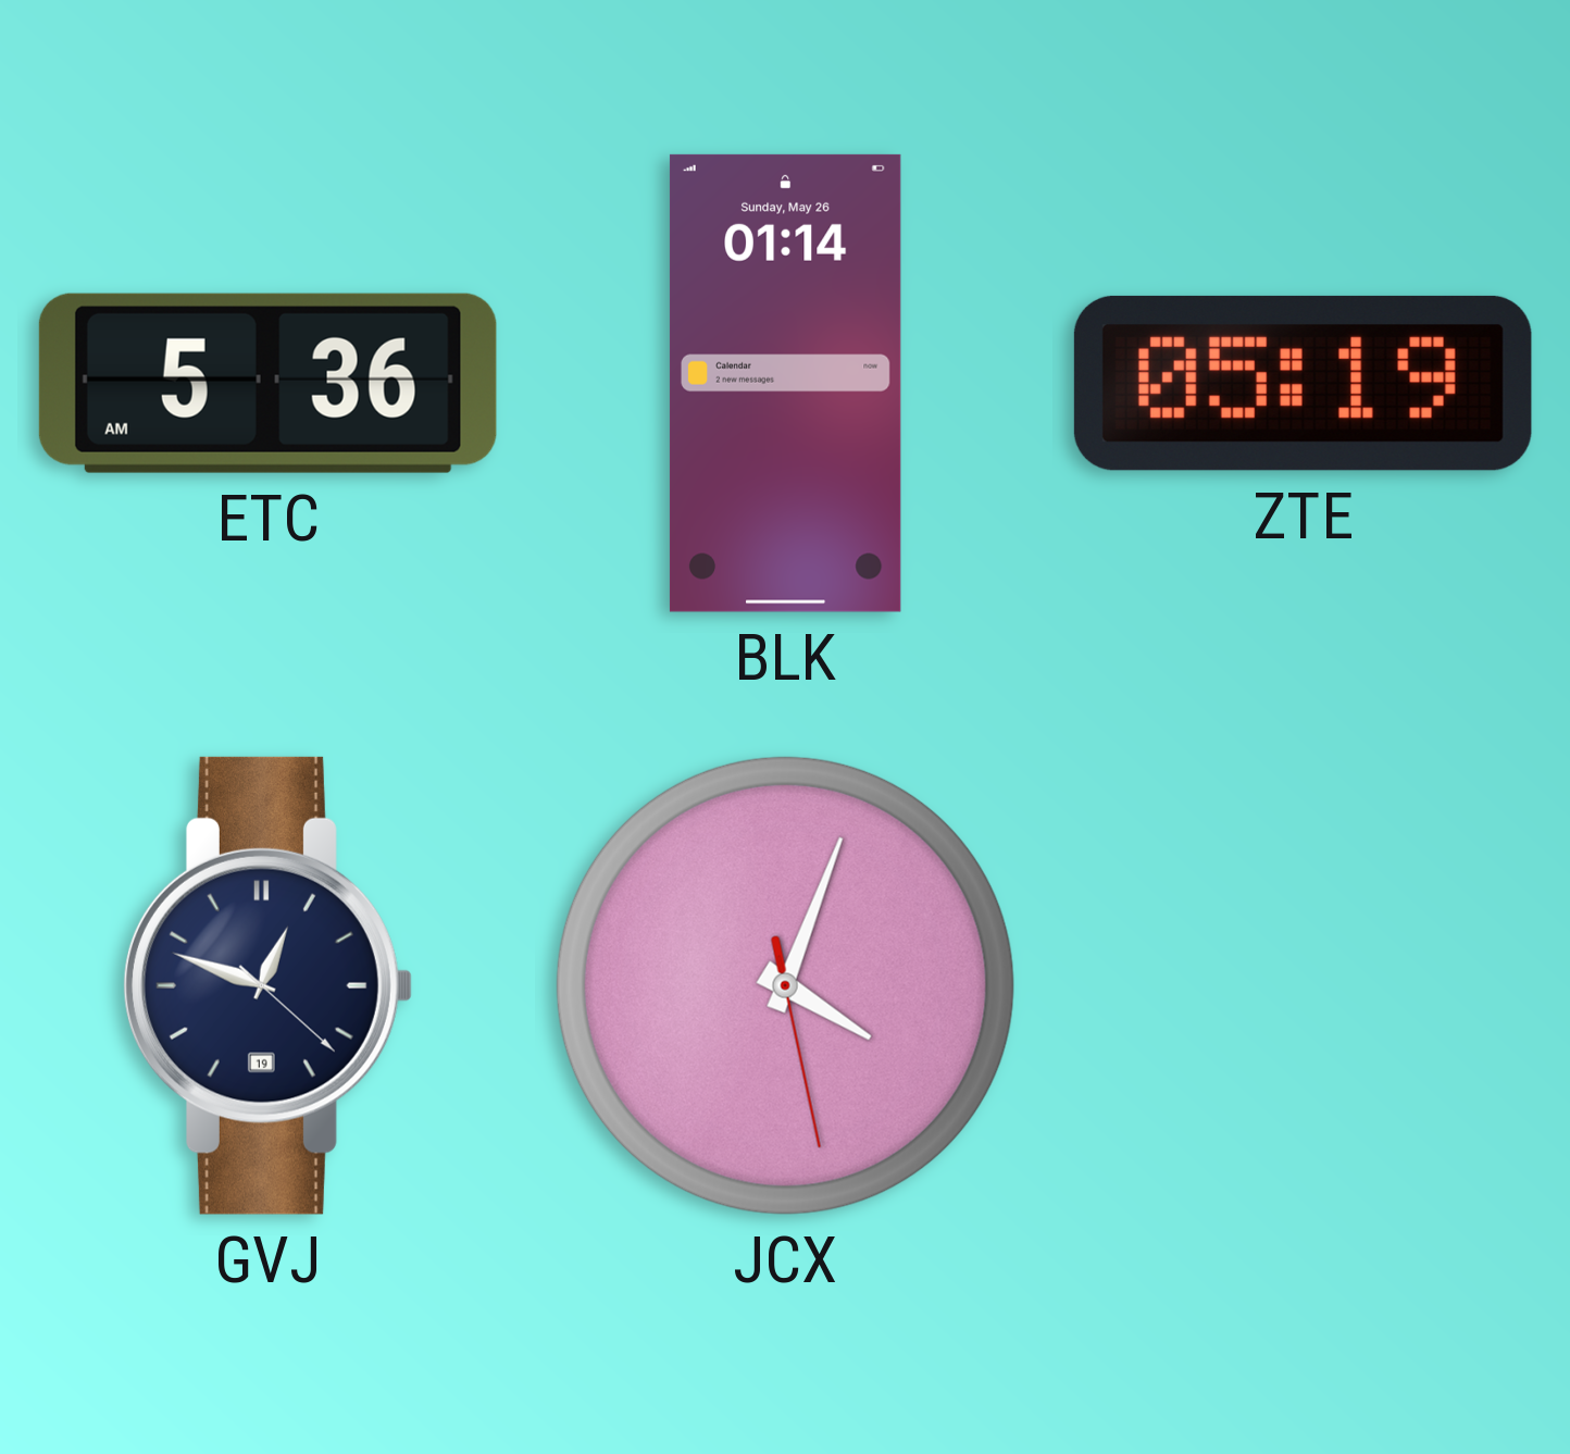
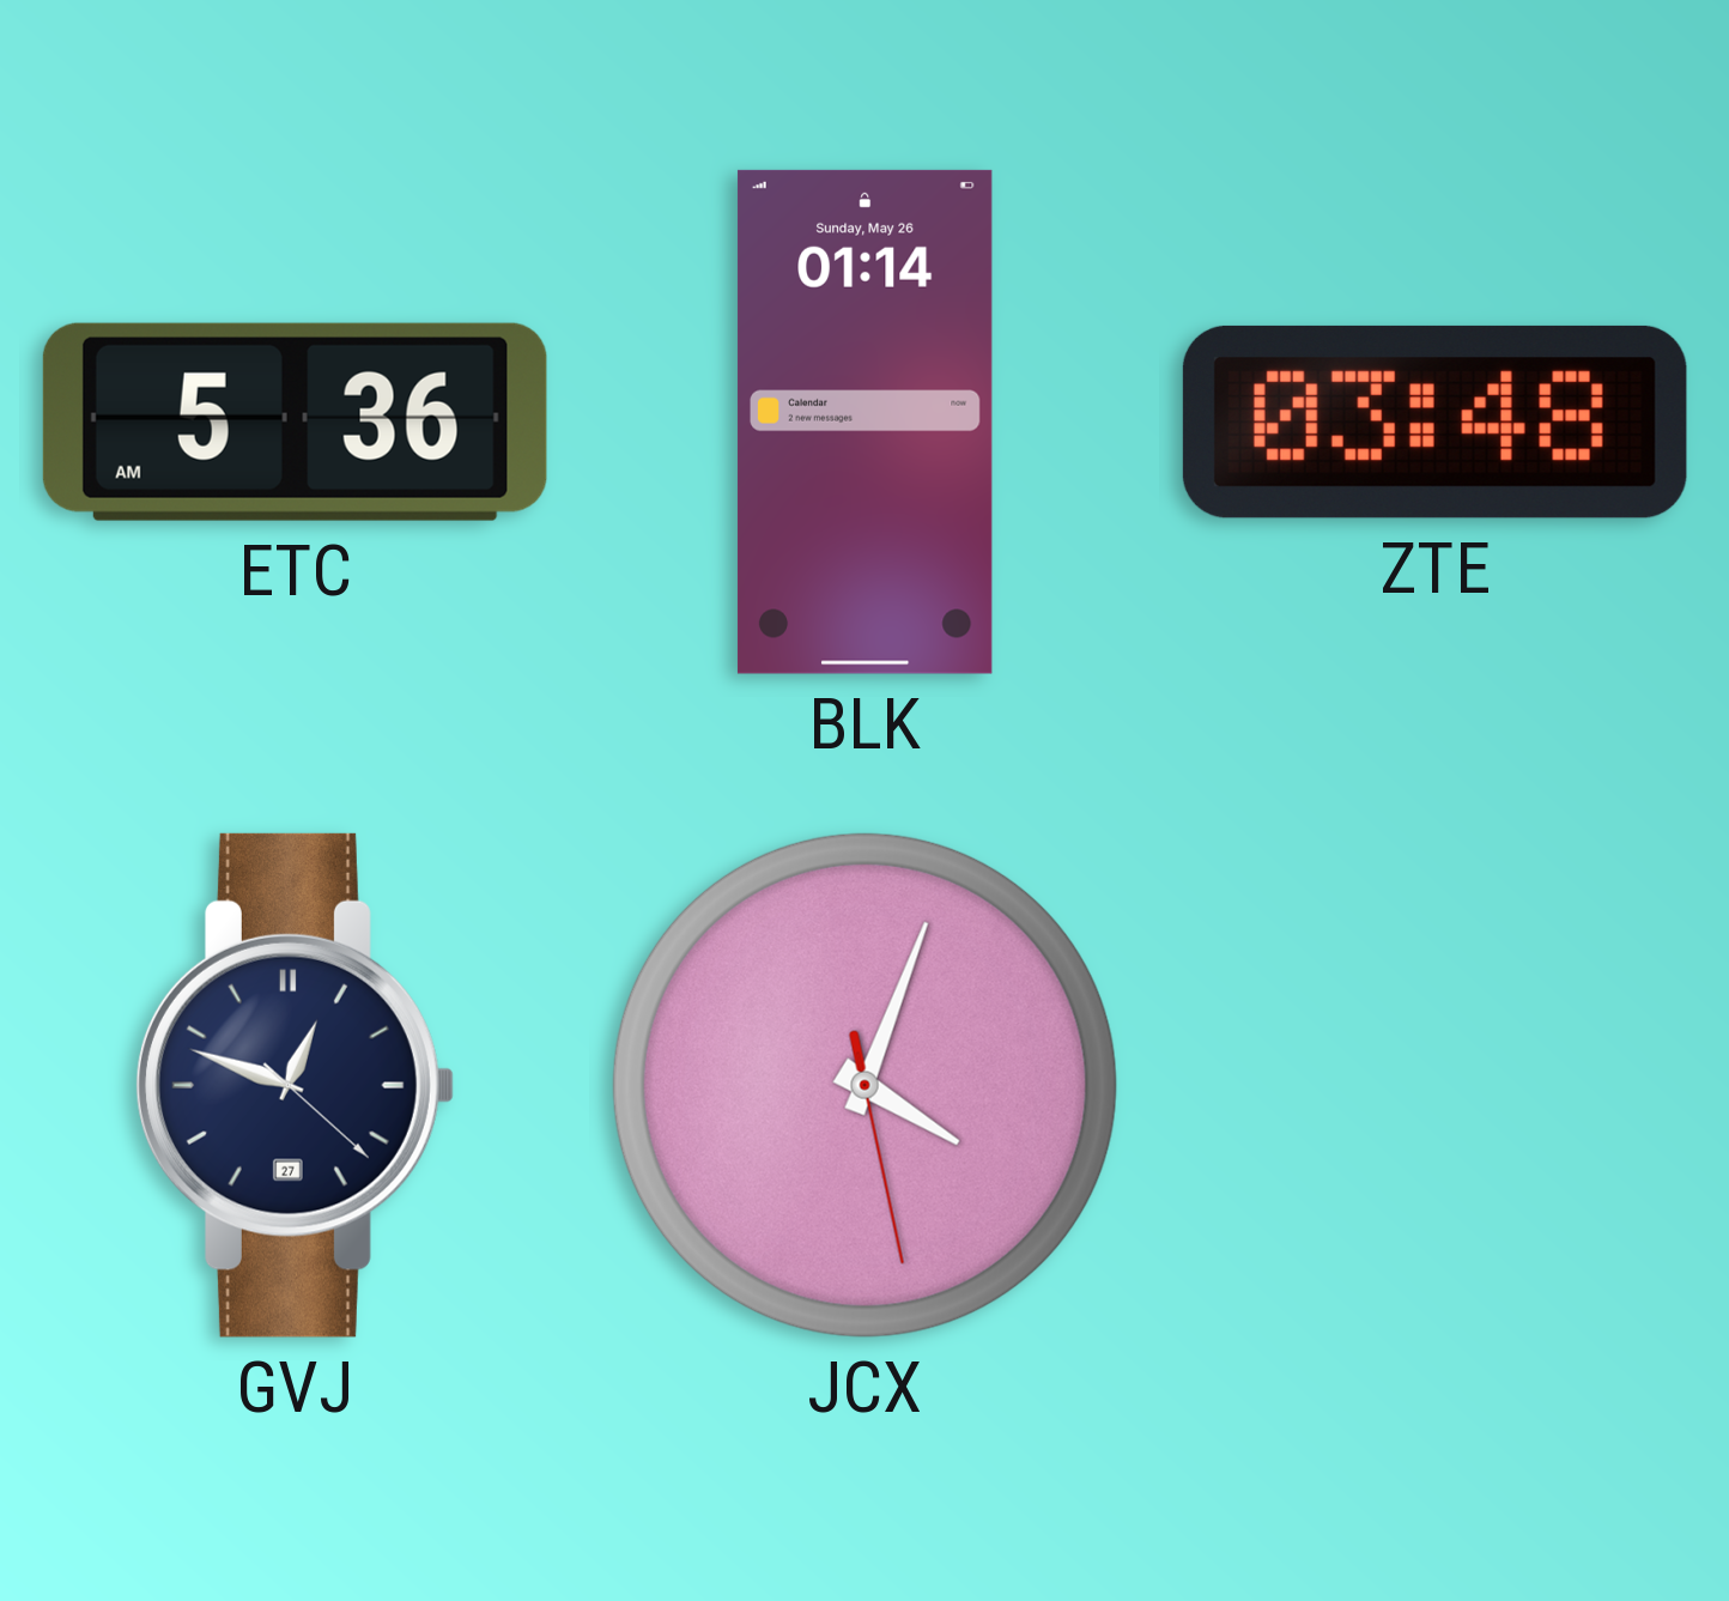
ZTE: 05:19 -> 03:48 (1434, 422)
GVJ date: 19 -> 27 (295, 1085)
